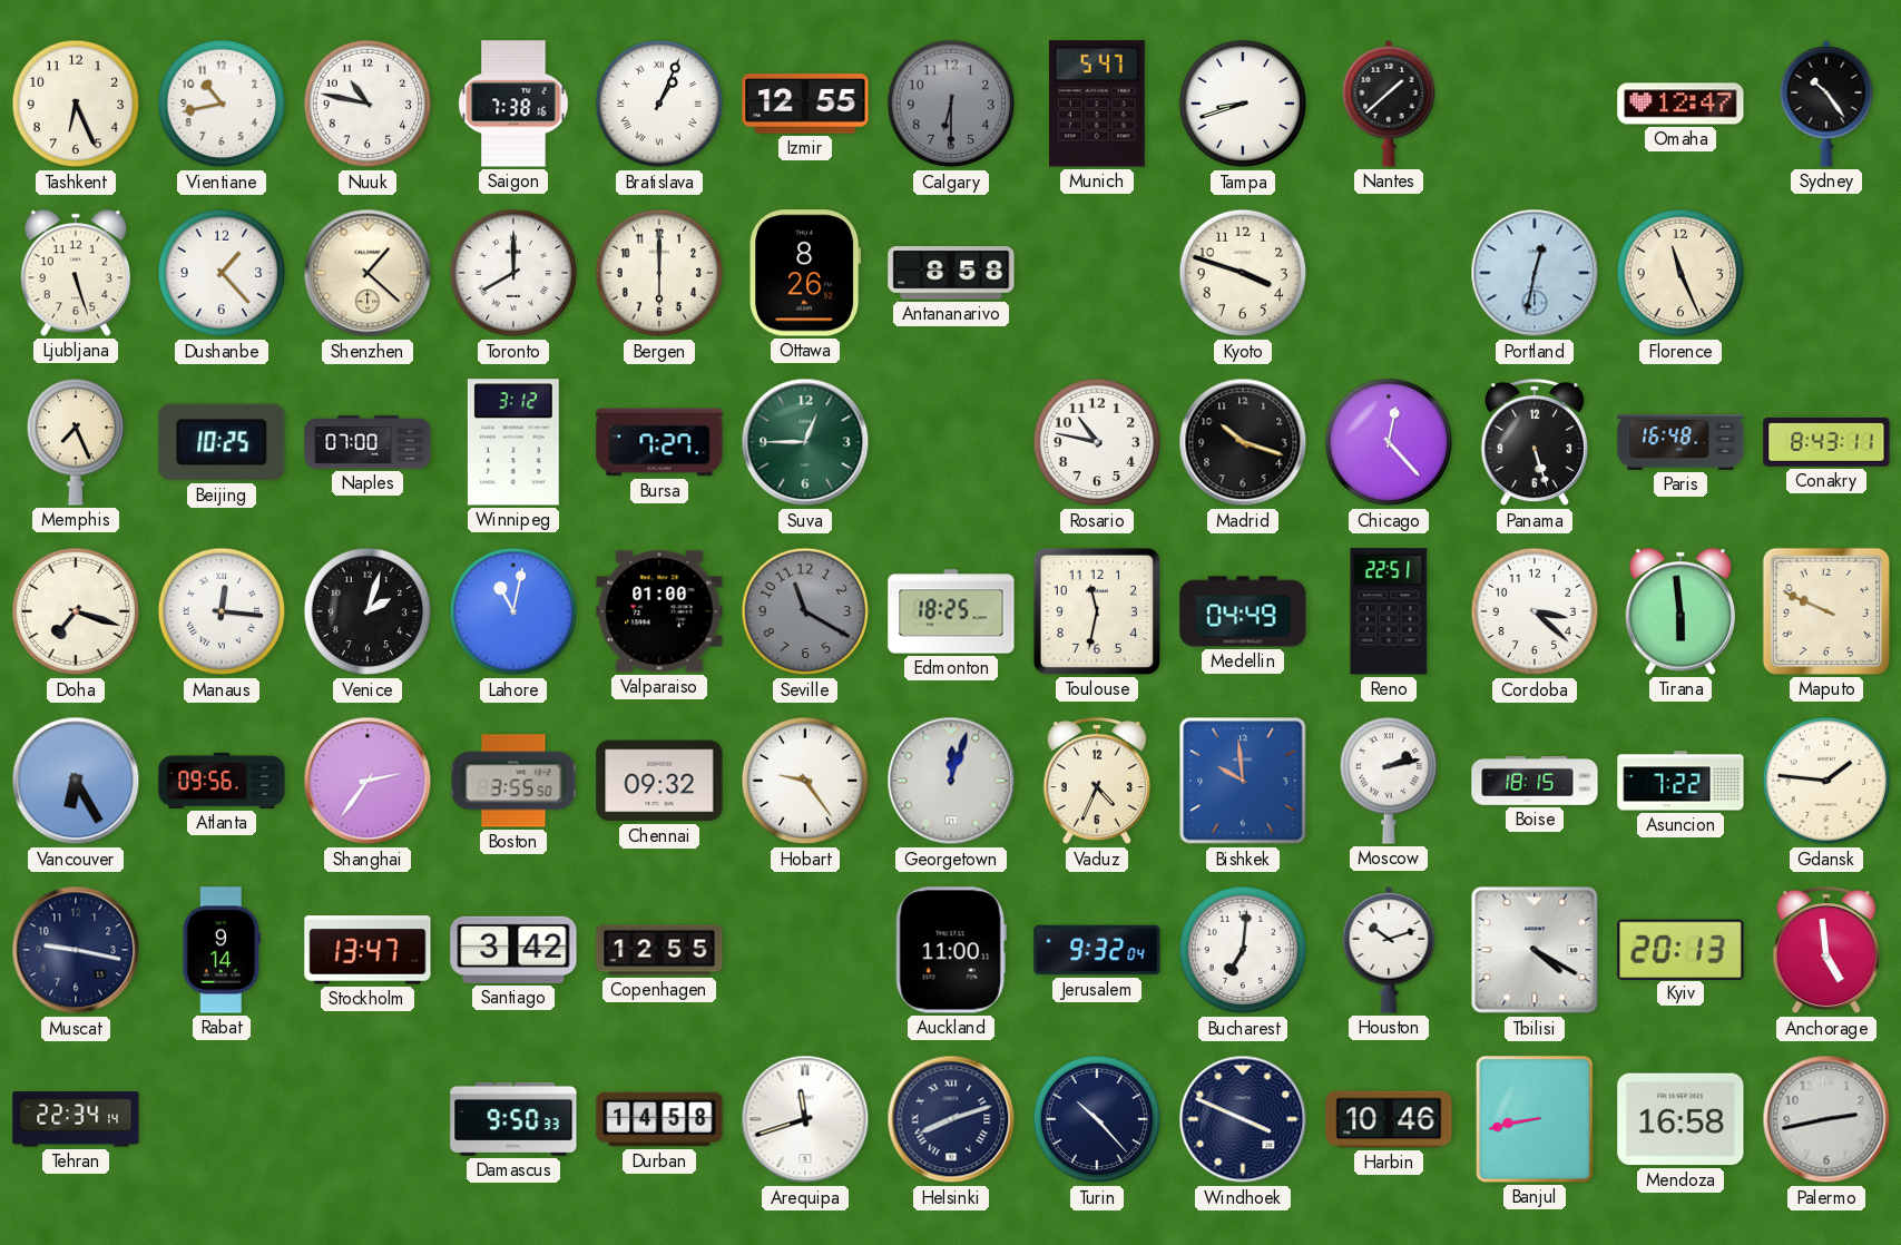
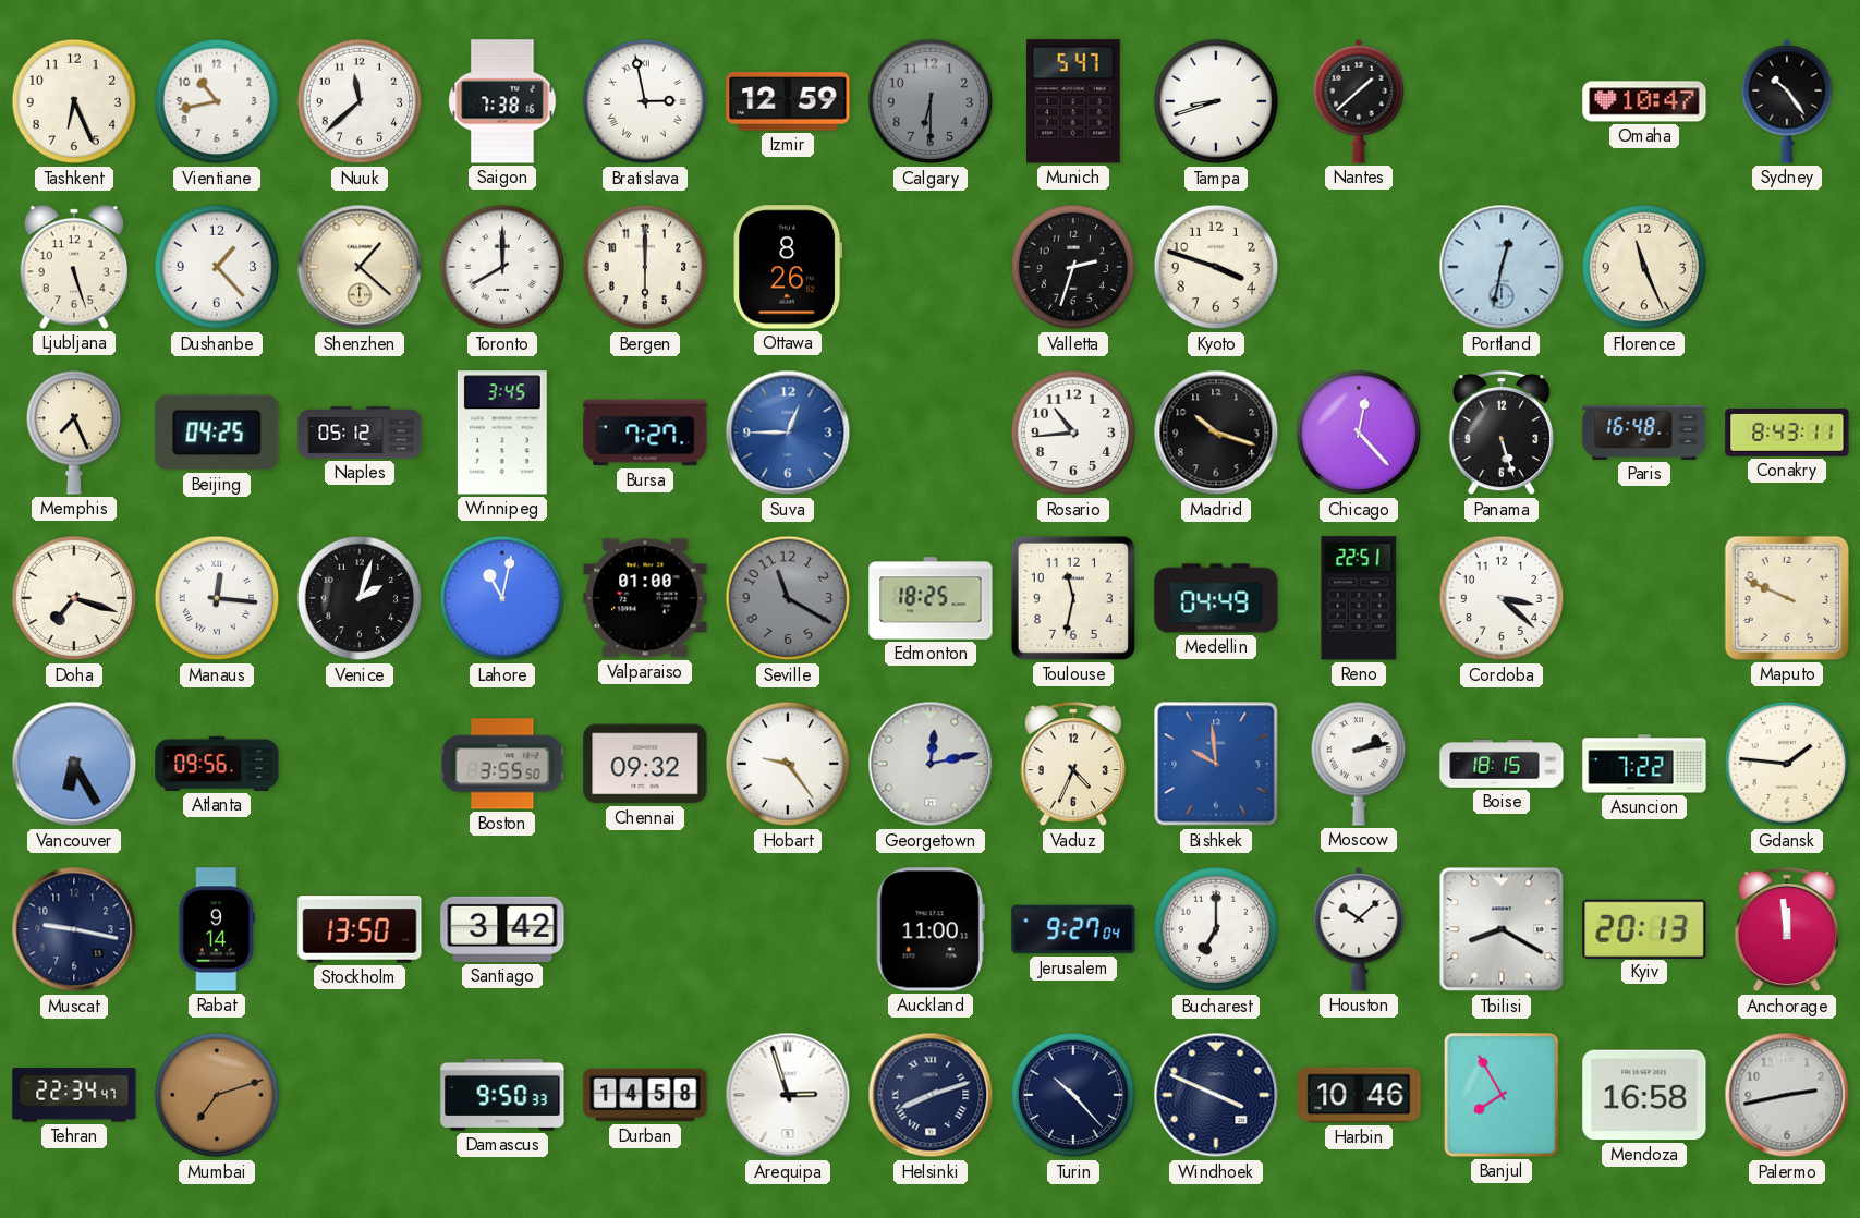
Nuuk: 10:47 -> 11:38 (360, 101)
Bratislava: 1:04 -> 2:58 (645, 101)
Izmir: 12:55 -> 12:59 (788, 101)
Omaha: 12:47 -> 10:47 (1644, 101)
Antananarivo: 8:58 -> none (951, 273)
Valletta: none -> 2:33 (1073, 267)
Beijing: 10:25 -> 04:25 (217, 433)
Naples: 07:00 -> 05:12 (360, 433)
Winnipeg: 3:12 -> 3:45 (502, 433)
Suva dial: green -> blue (788, 433)
Rosario: 10:47 -> 10:44 (1073, 433)
Tirana: 5:59 -> none (1680, 611)
Shanghai: 2:36 -> none (368, 781)
Georgetown: 12:03 -> 12:13 (931, 764)
Stockholm: 13:47 -> 13:50 (360, 929)
Copenhagen: 12:55 -> none (659, 950)
Jerusalem: 9:32 -> 9:27 (1073, 929)
Bucharest: 7:01 -> 7:00 (1216, 929)
Houston: 10:12 -> 10:08 (1359, 929)
Tbilisi: 4:20 -> 8:20 (1502, 929)
Anchorage: 4:59 -> 11:59 (1787, 929)
Tehran: 22:34:14 -> 22:34:47 (74, 1095)
Mumbai: none -> 7:12 (217, 1095)
Arequipa: 11:42 -> 2:57 (788, 1095)
Banjul: 8:43 -> 7:55 (1503, 1095)
